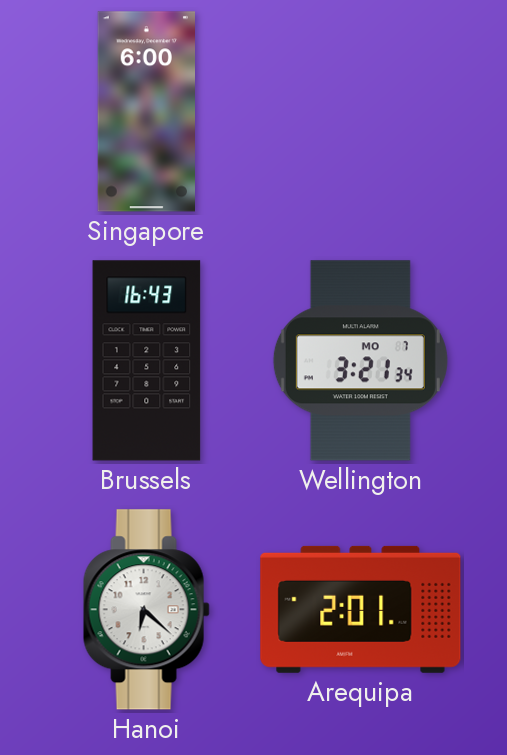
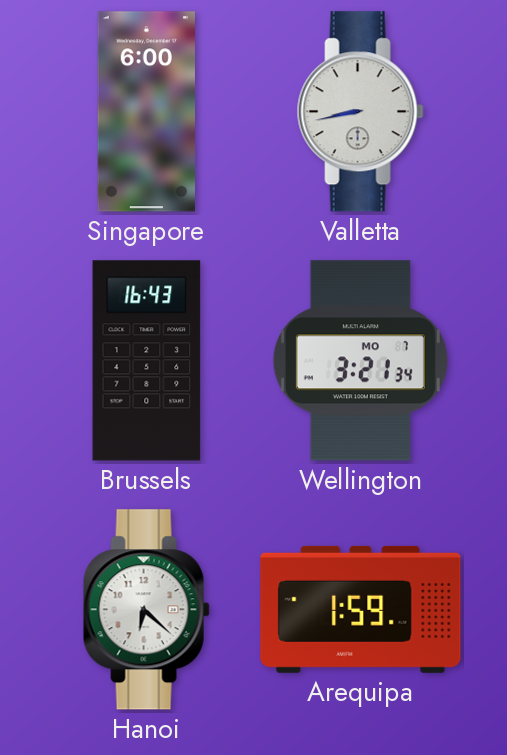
Valletta: none -> 8:43 (360, 112)
Arequipa: 2:01 -> 1:59 (361, 609)
